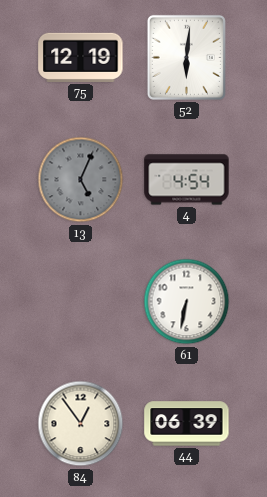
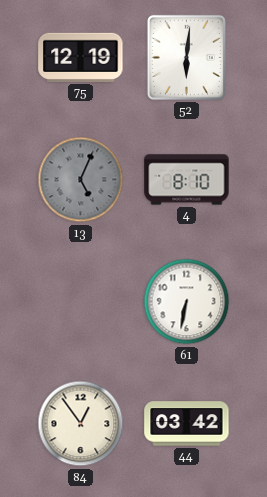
4: 4:54 -> 8:10 (187, 180)
44: 06:39 -> 03:42 (187, 424)
